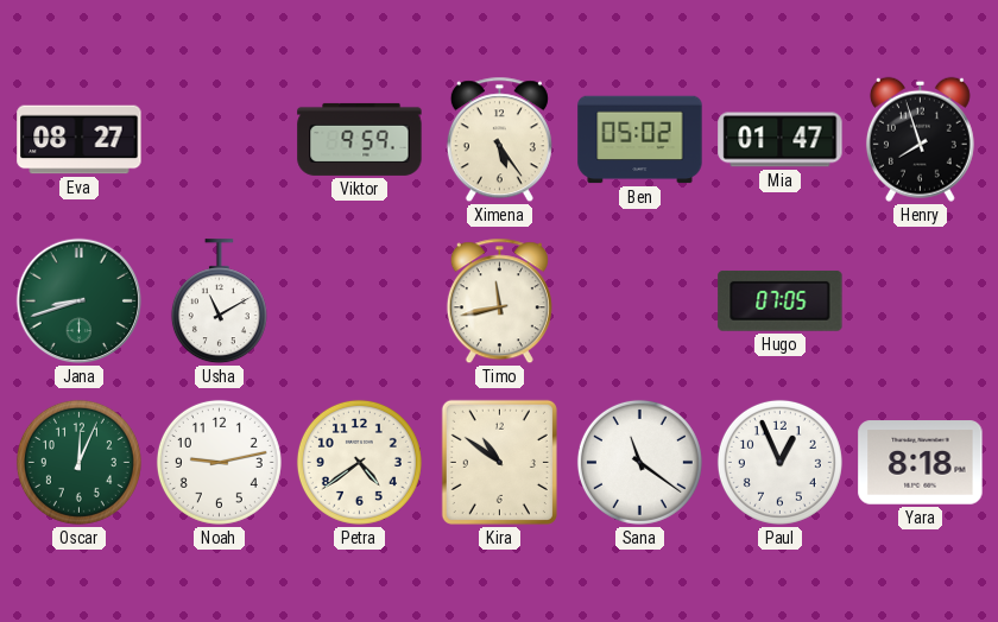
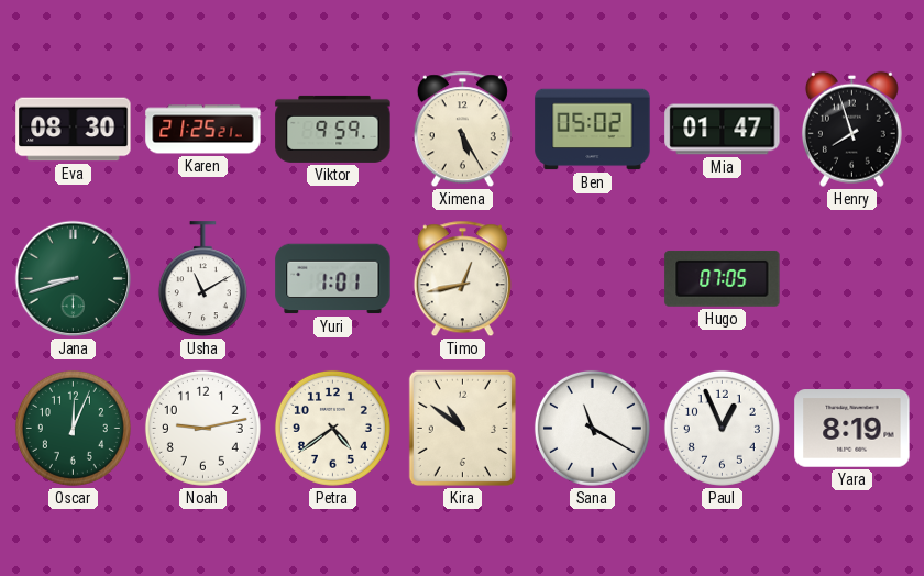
Eva: 08:27 -> 08:30 (74, 130)
Karen: none -> 21:25 (204, 130)
Ximena: 5:24 -> 5:25 (462, 130)
Yuri: none -> 1:01 (333, 279)
Timo: 11:43 -> 12:43 (462, 279)
Sana: 11:21 -> 11:20 (592, 428)
Yara: 8:18 -> 8:19 (853, 429)
